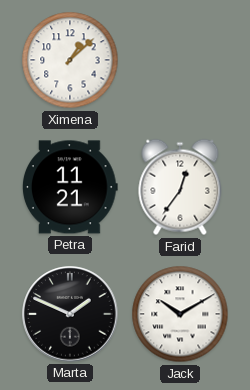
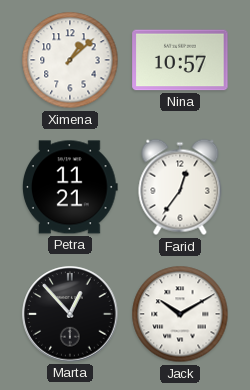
Nina: none -> 10:57 (180, 60)
Marta: 1:49 -> 12:53 (70, 314)
